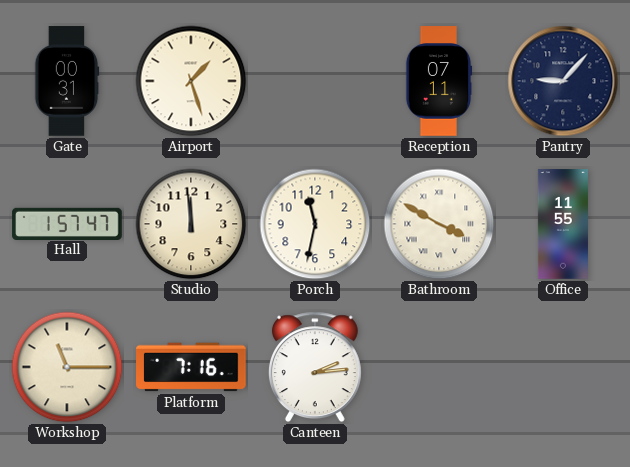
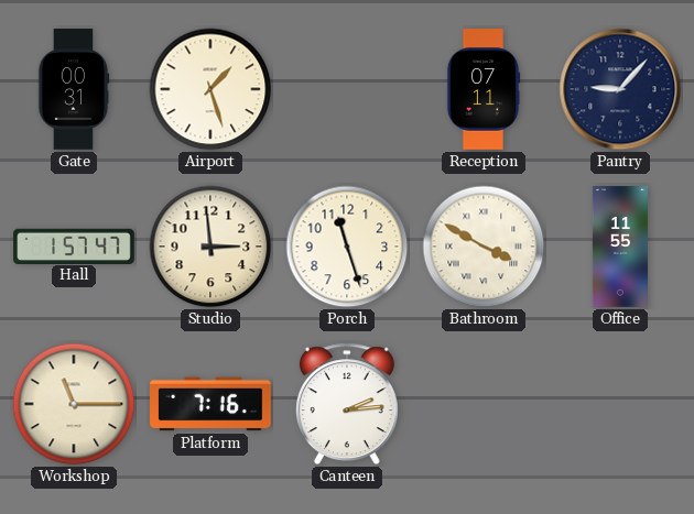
Studio: 11:59 -> 2:59 (210, 247)
Porch: 11:32 -> 11:27 (347, 247)
